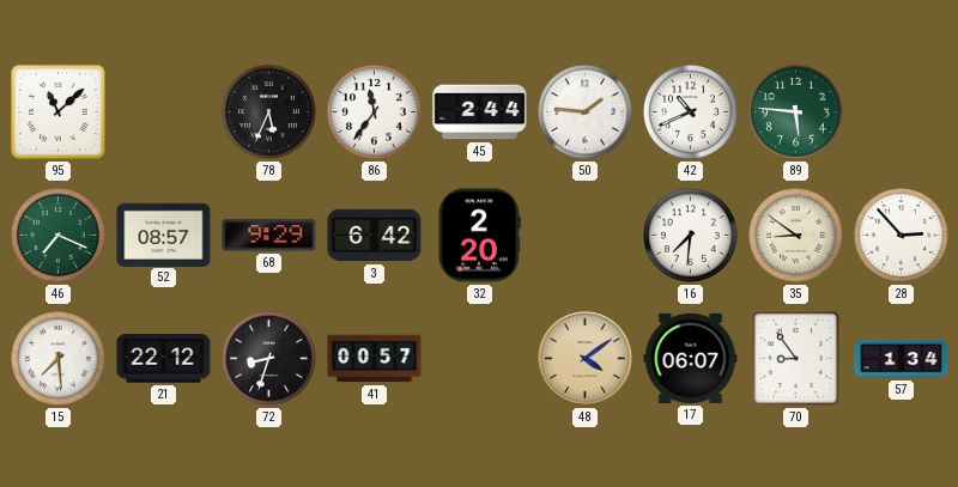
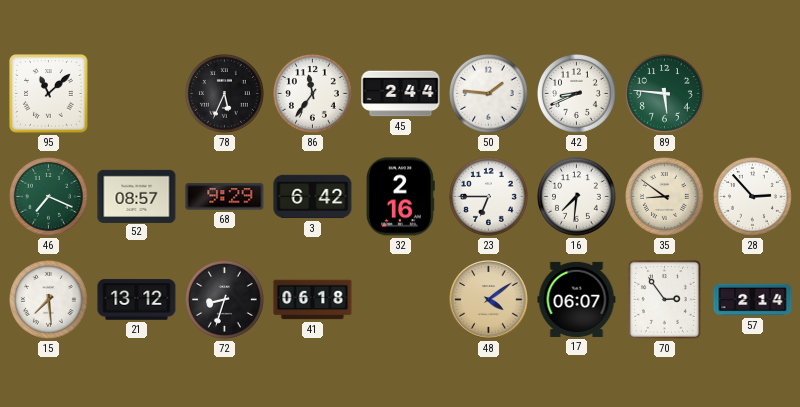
42: 10:41 -> 8:41 (577, 94)
32: 2:20 -> 2:16 (400, 197)
23: none -> 6:45 (489, 197)
21: 22:12 -> 13:12 (137, 300)
41: 00:57 -> 06:18 (313, 300)
70: 8:54 -> 2:54 (664, 299)
57: 1:34 -> 2:14 (753, 300)
